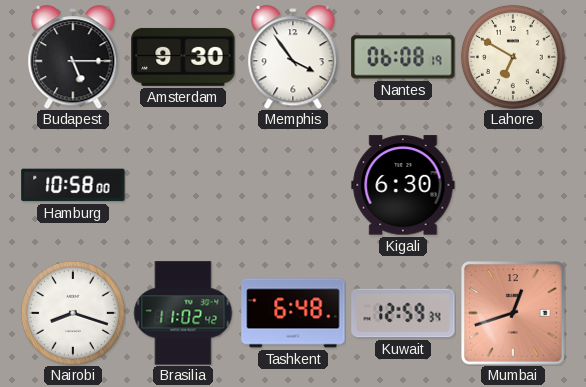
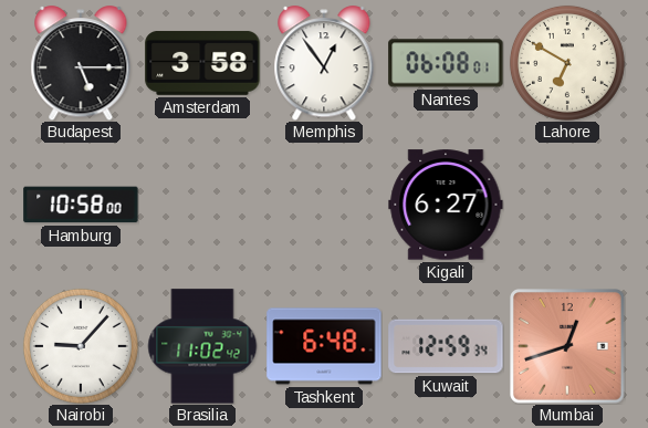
Amsterdam: 9:30 -> 3:58 (202, 63)
Memphis: 3:54 -> 12:54 (324, 63)
Nantes: 06:08:19 -> 06:08:01 (446, 63)
Kigali: 6:30 -> 6:27 (446, 205)
Nairobi: 8:18 -> 9:07 (81, 346)
